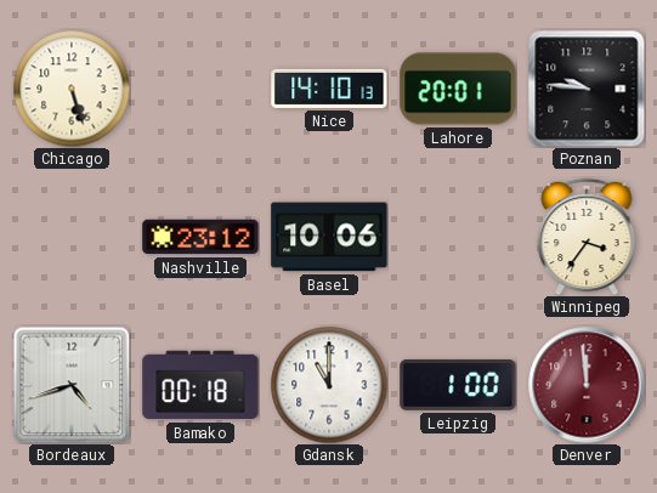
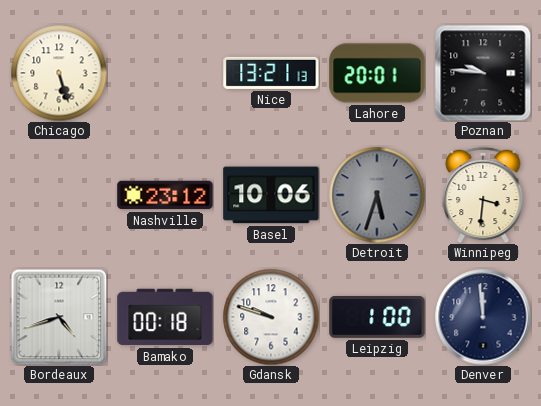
Nice: 14:10 -> 13:21 (271, 73)
Detroit: none -> 5:33 (377, 195)
Winnipeg: 3:36 -> 3:31 (483, 195)
Gdansk: 11:00 -> 9:48 (271, 317)
Denver dial: burgundy -> navy (483, 317)
